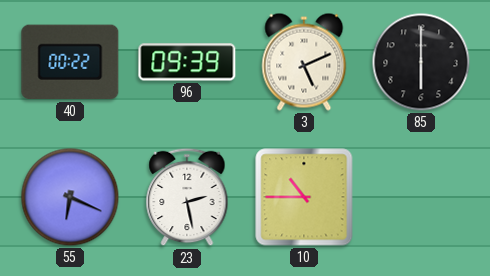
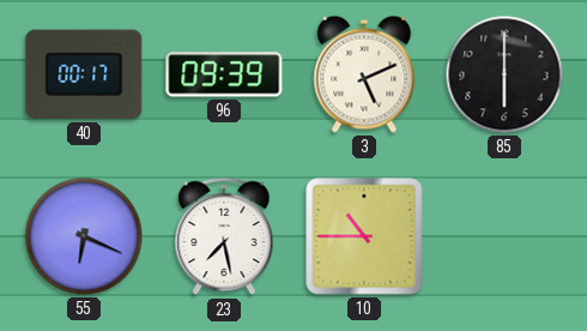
40: 00:22 -> 00:17 (84, 74)
23: 2:28 -> 7:28 (224, 236)
